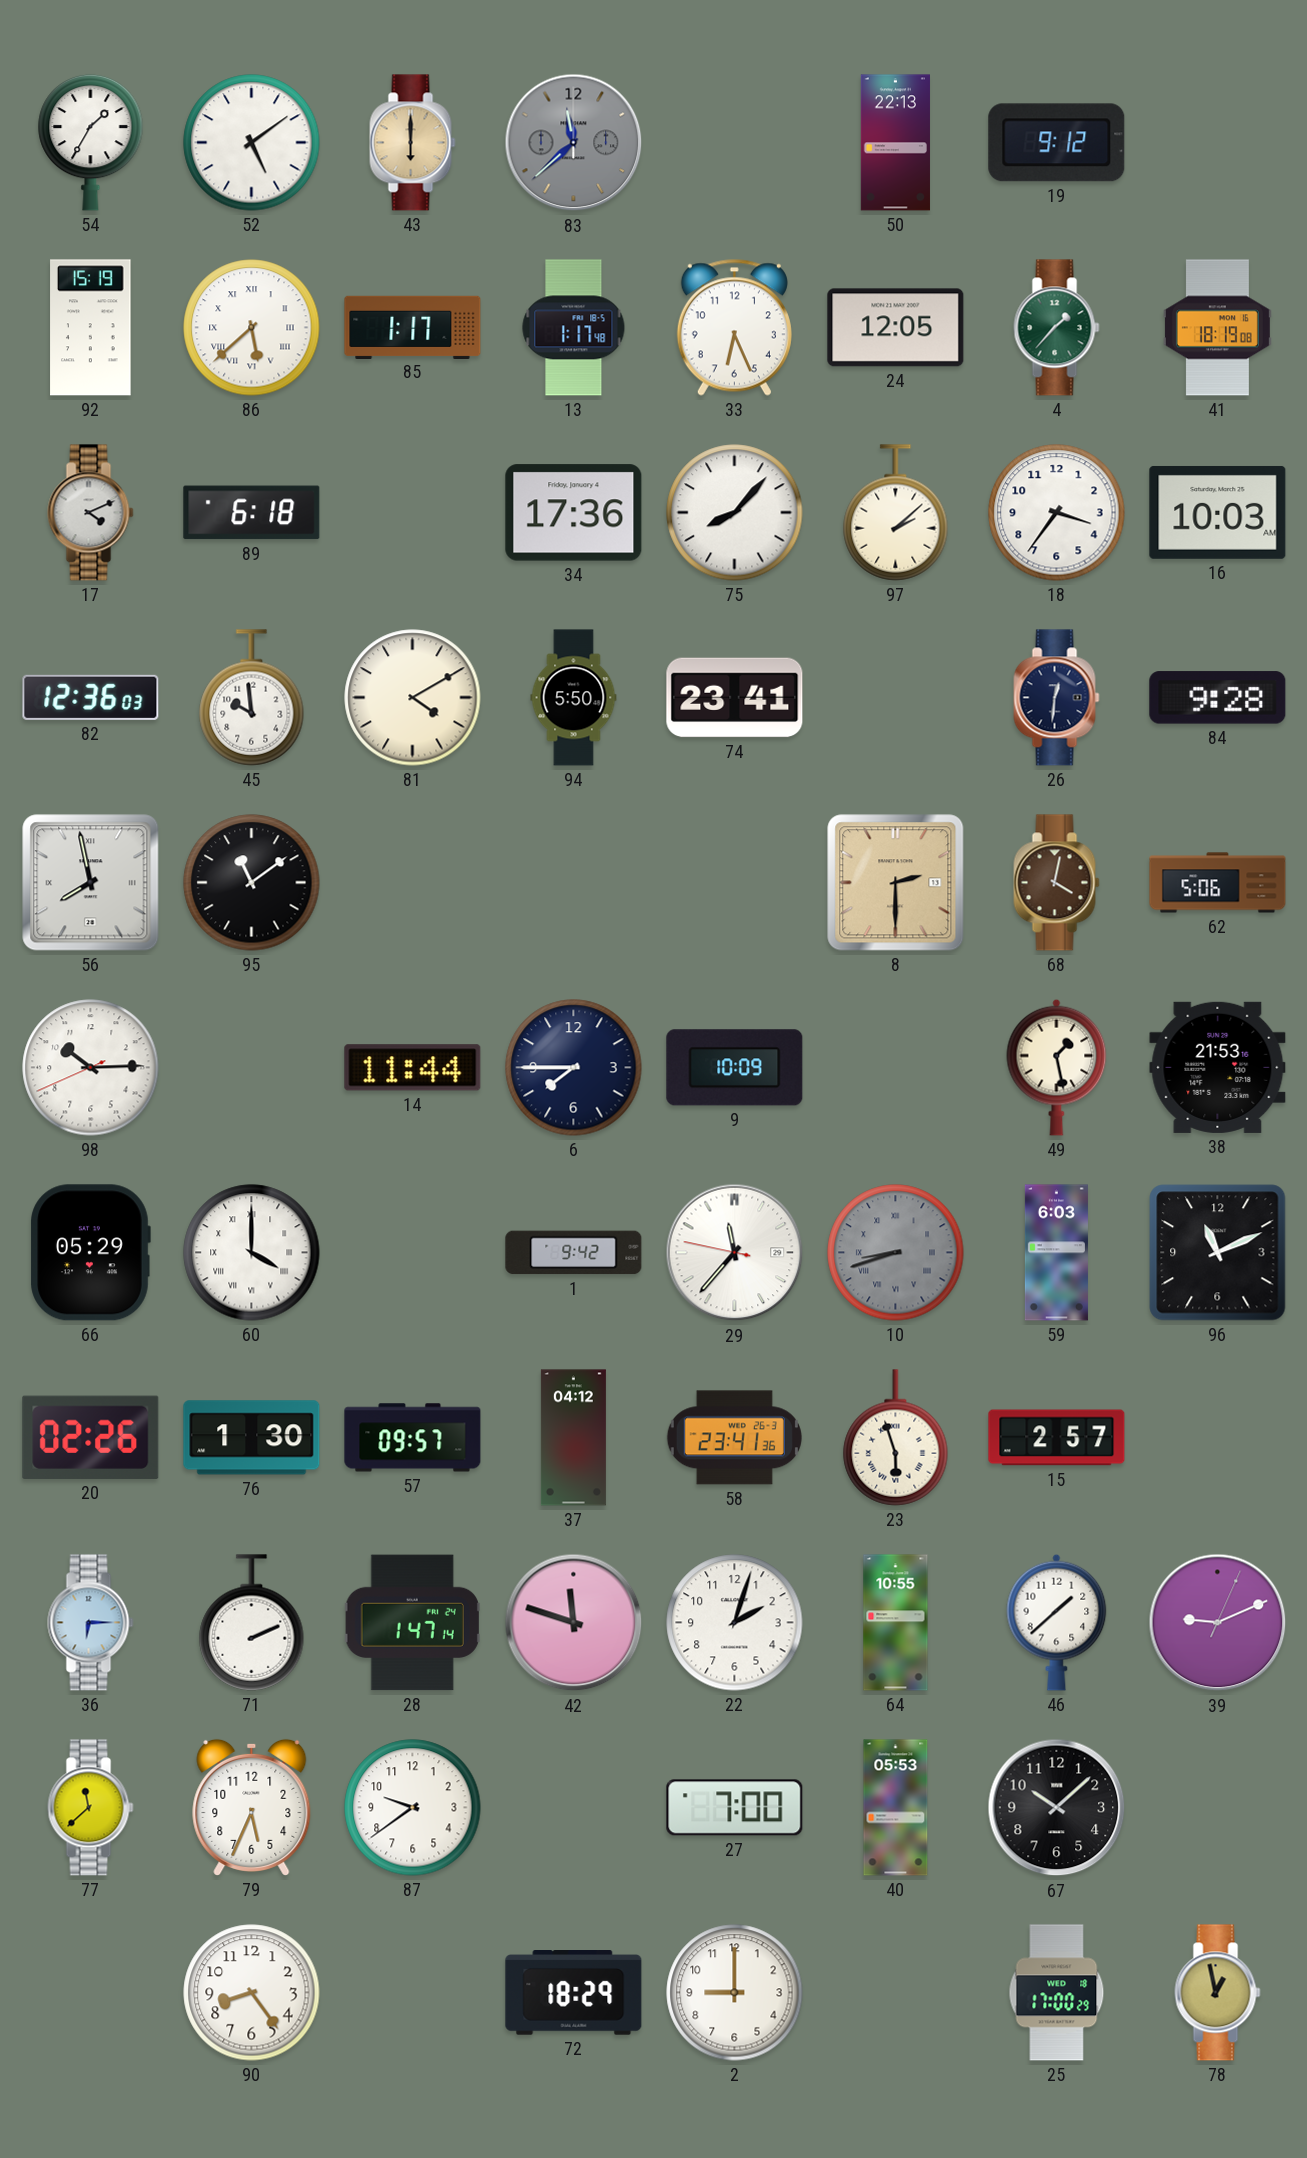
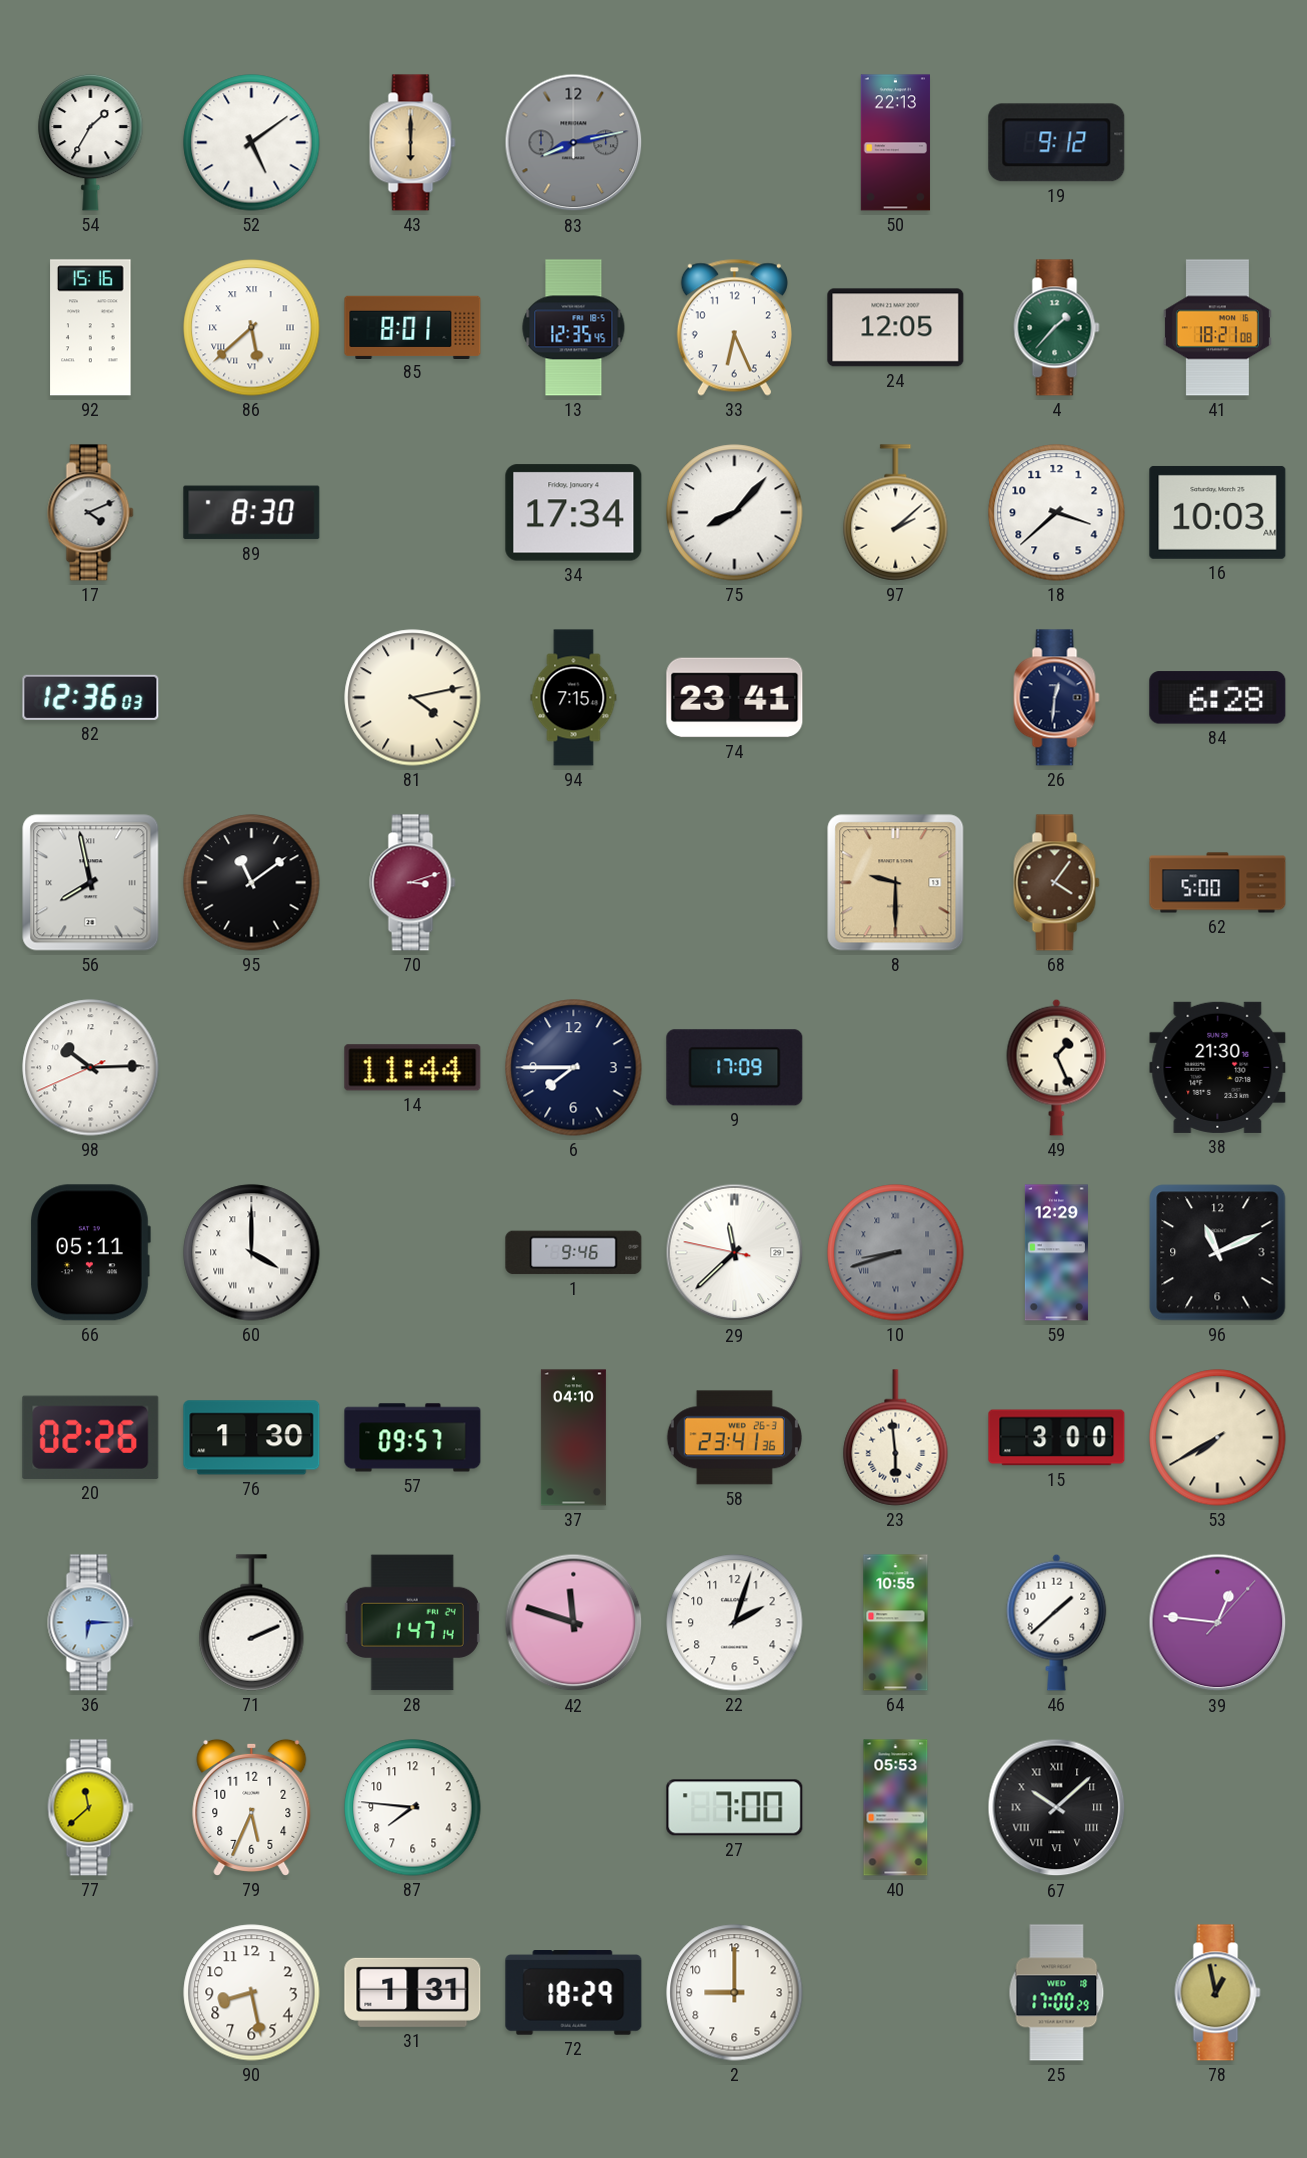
83: 11:38 -> 8:13 (574, 143)
92: 15:19 -> 15:16 (91, 328)
85: 1:17 -> 8:01 (413, 327)
13: 1:17 -> 12:35 (574, 328)
41: 18:19 -> 18:21 (1217, 328)
89: 6:18 -> 8:30 (252, 513)
34: 17:36 -> 17:34 (574, 513)
18: 3:36 -> 3:38 (1057, 513)
45: 9:59 -> none (252, 698)
81: 4:10 -> 4:13 (413, 698)
94: 5:50 -> 7:15 (574, 698)
84: 9:28 -> 6:28 (1218, 698)
70: none -> 3:12 (413, 883)
8: 2:30 -> 9:30 (896, 883)
68: 4:02 -> 4:06 (1057, 883)
62: 5:06 -> 5:00 (1218, 883)
9: 10:09 -> 17:09 (735, 1068)
49: 1:28 -> 1:26 (1057, 1067)
38: 21:53 -> 21:30 (1218, 1067)
66: 05:29 -> 05:11 (90, 1253)
1: 9:42 -> 9:46 (574, 1253)
29: 11:36 -> 11:37 (735, 1253)
59: 6:03 -> 12:29 (1056, 1253)
37: 04:12 -> 04:10 (573, 1438)
23: 5:57 -> 5:59 (896, 1438)
15: 2:57 -> 3:00 (1057, 1438)
53: none -> 7:40 (1218, 1438)
39: 9:11 -> 12:46 (1218, 1623)
87: 9:39 -> 7:46 (413, 1808)
67 numerals: Arabic -> Roman (1057, 1808)
90: 8:24 -> 8:28 (252, 1993)
31: none -> 1:31 (413, 1992)
